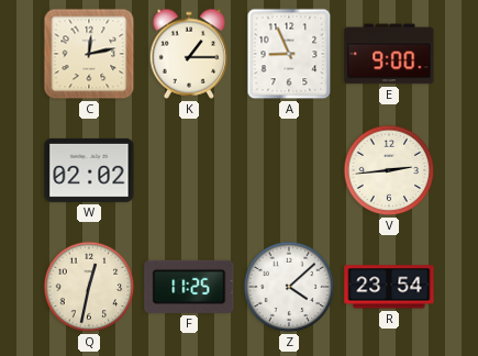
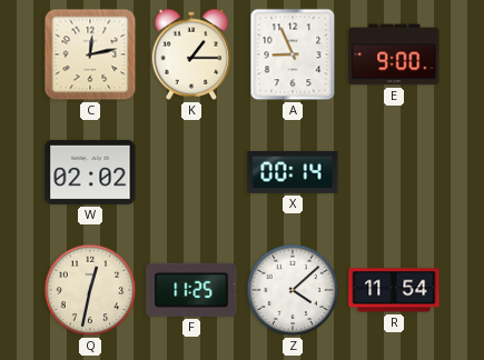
X: none -> 00:14 (293, 172)
V: 2:44 -> none (389, 170)
R: 23:54 -> 11:54 (394, 290)
